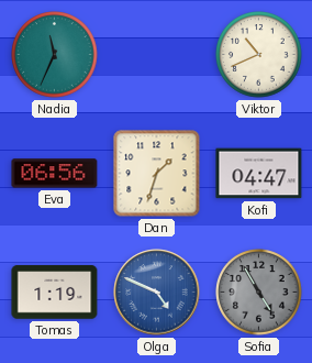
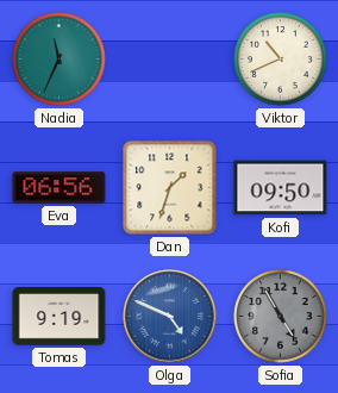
Kofi: 04:47 -> 09:50 (281, 188)
Tomas: 1:19 -> 9:19 (60, 317)
